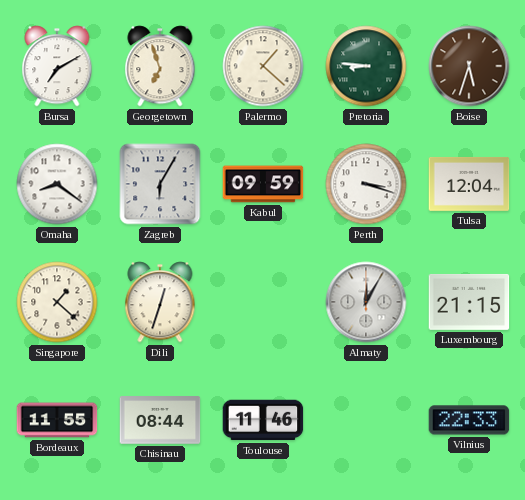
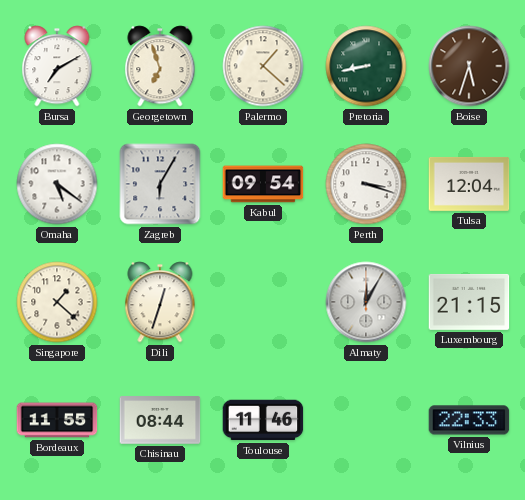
Pretoria: 8:46 -> 8:43 (366, 66)
Omaha: 8:21 -> 5:21 (57, 184)
Kabul: 09:59 -> 09:54 (263, 184)
